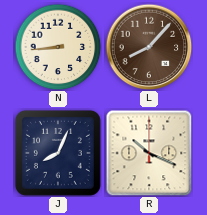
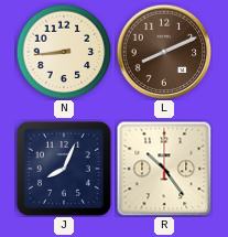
L: 8:07 -> 8:11 (164, 52)
R: 10:19 -> 10:24 (164, 169)
